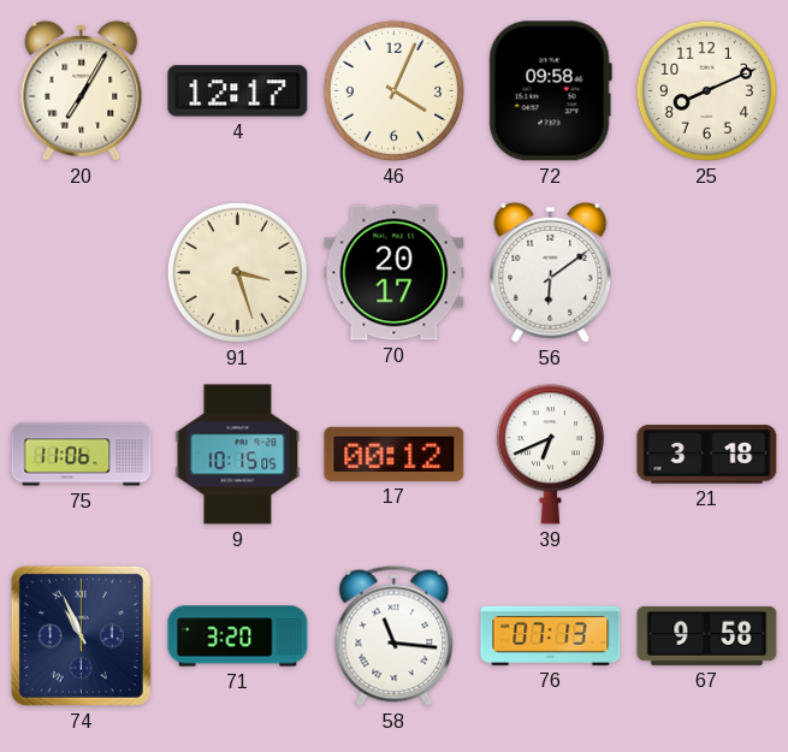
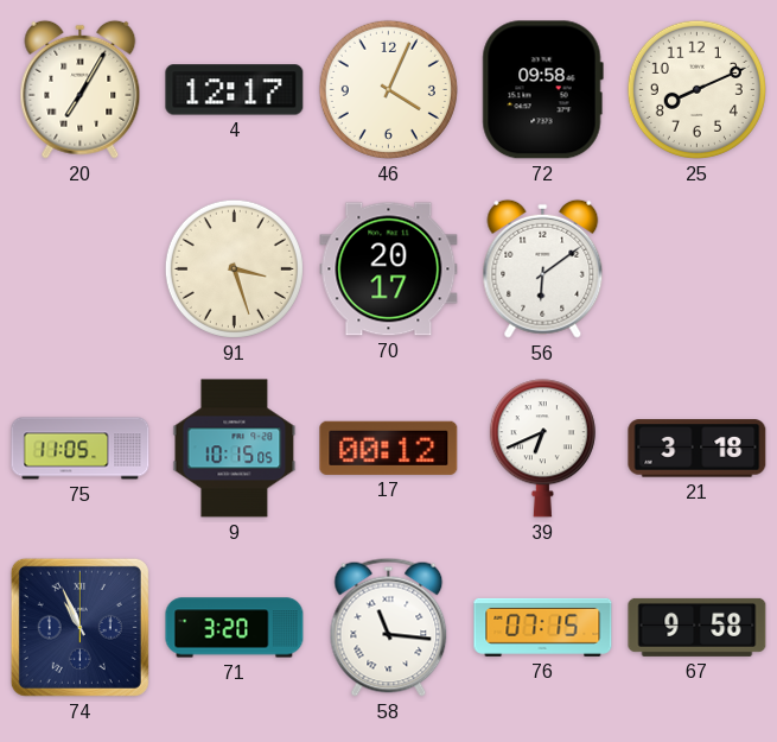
75: 11:06 -> 11:05 (81, 449)
76: 07:13 -> 07:15 (543, 627)
